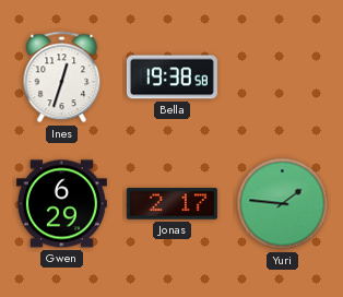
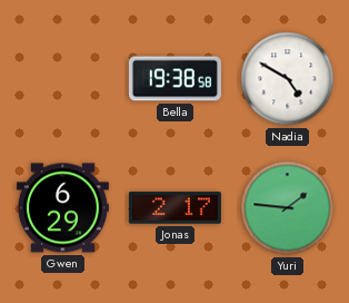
Ines: 12:33 -> none (62, 78)
Nadia: none -> 4:50 (288, 79)
